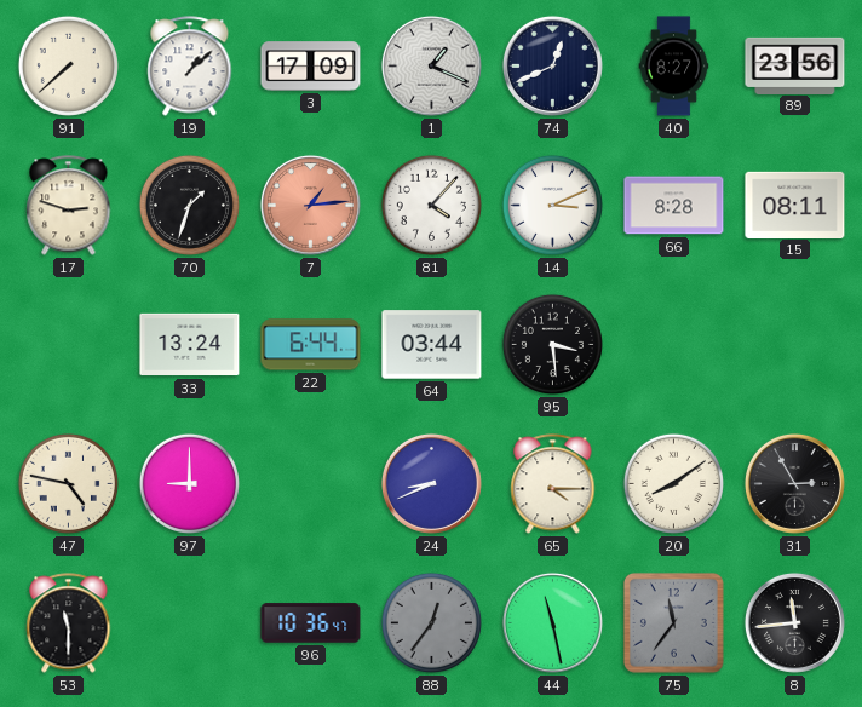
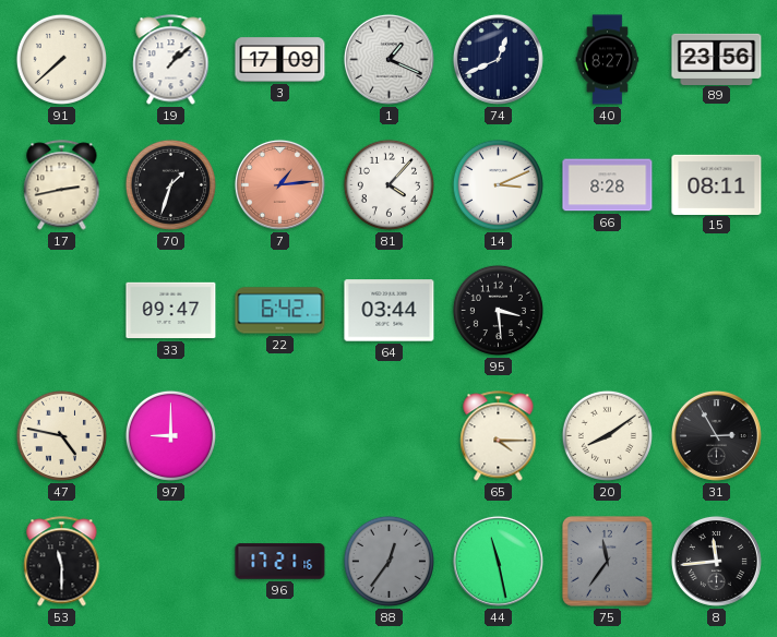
17: 2:48 -> 2:43 (62, 185)
33: 13:24 -> 09:47 (171, 311)
22: 6:44 -> 6:42 (280, 311)
24: 8:41 -> none (431, 483)
96: 10:36 -> 17:21 (280, 562)
